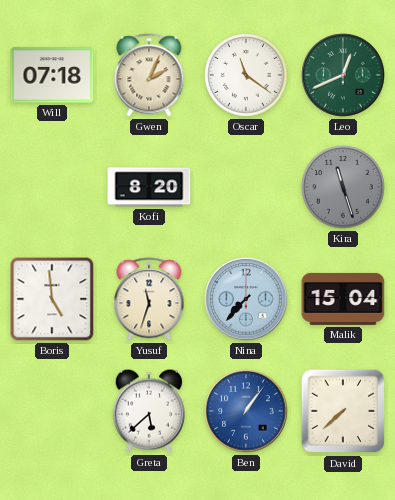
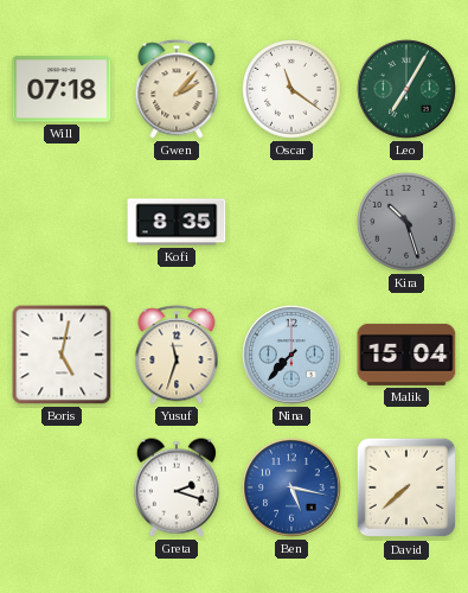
Gwen: 2:04 -> 2:07 (177, 89)
Leo: 12:41 -> 7:05 (406, 89)
Kofi: 8:20 -> 8:35 (177, 222)
Kira: 11:27 -> 10:27 (406, 222)
Boris: 4:59 -> 5:02 (62, 355)
Greta: 5:38 -> 2:18 (177, 487)
Ben: 1:06 -> 5:17 (291, 487)
